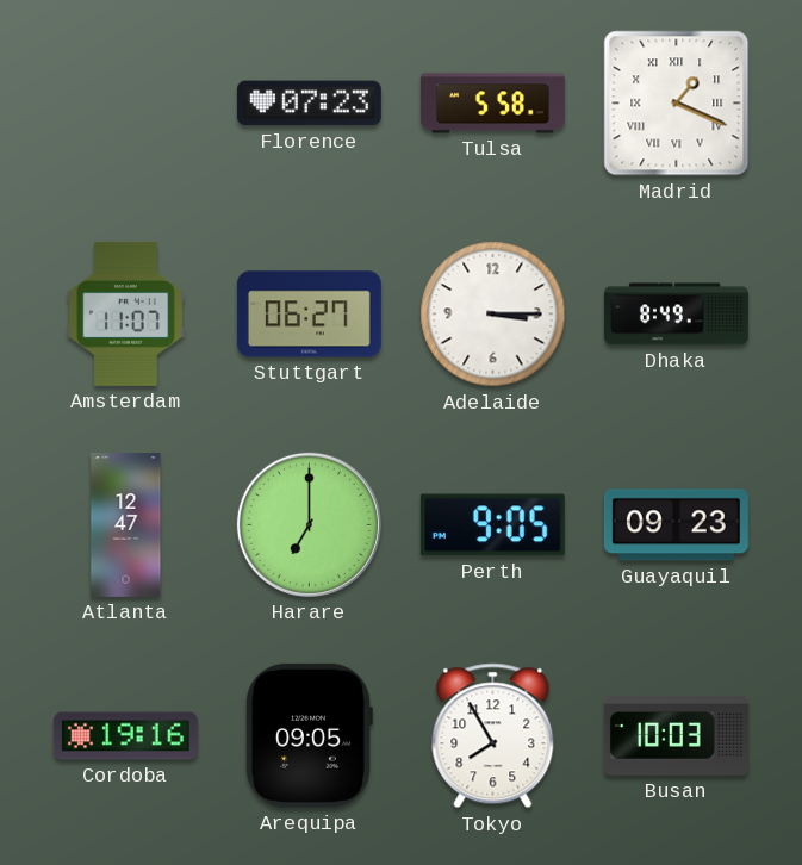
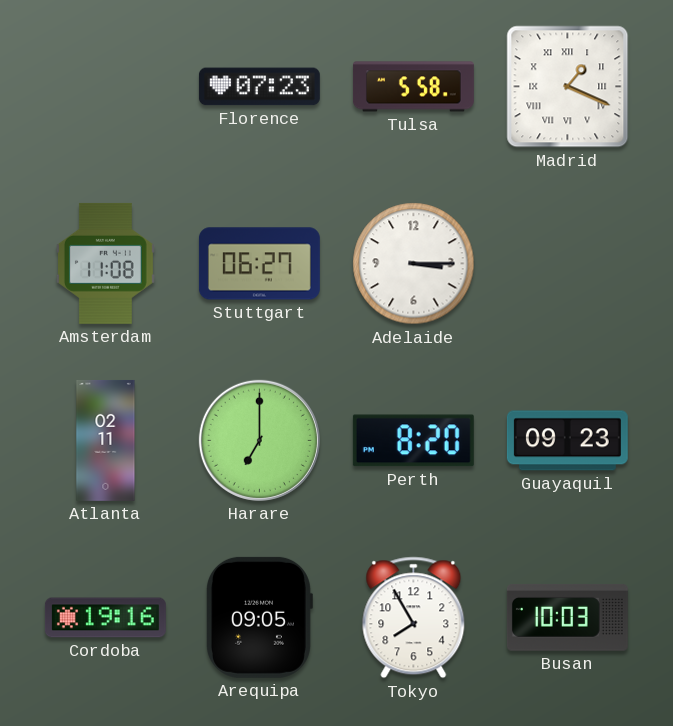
Amsterdam: 11:07 -> 11:08 (105, 263)
Dhaka: 8:49 -> none (676, 315)
Atlanta: 12:47 -> 02:11 (106, 440)
Perth: 9:05 -> 8:20 (413, 441)
